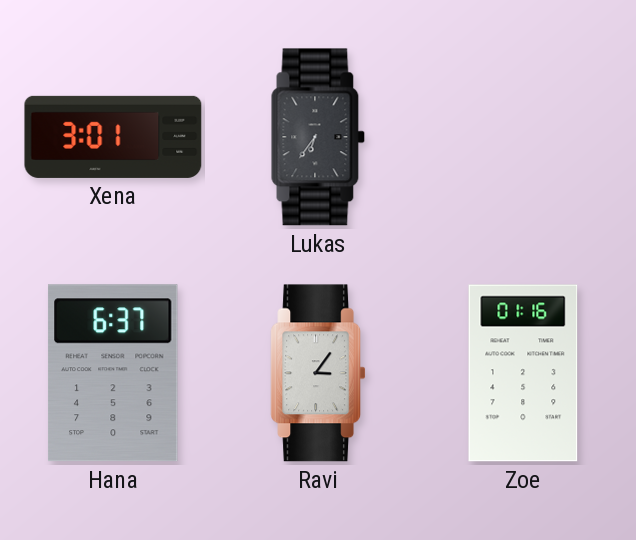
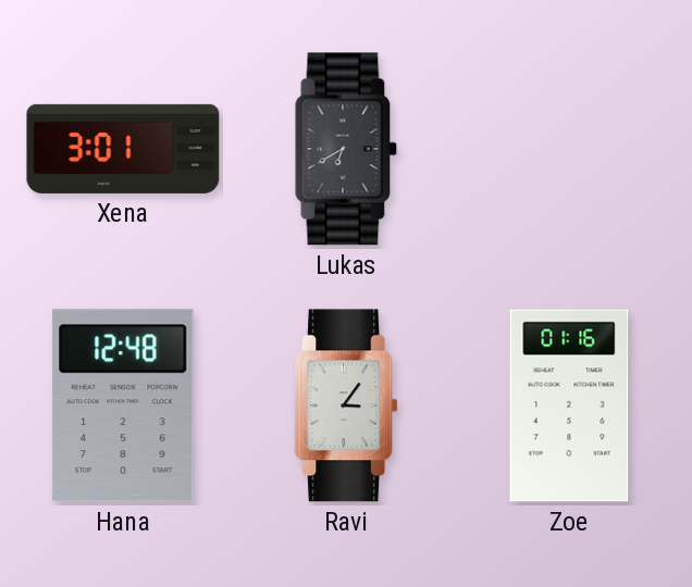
Lukas: 6:36 -> 6:40 (346, 149)
Hana: 6:37 -> 12:48 (123, 405)
